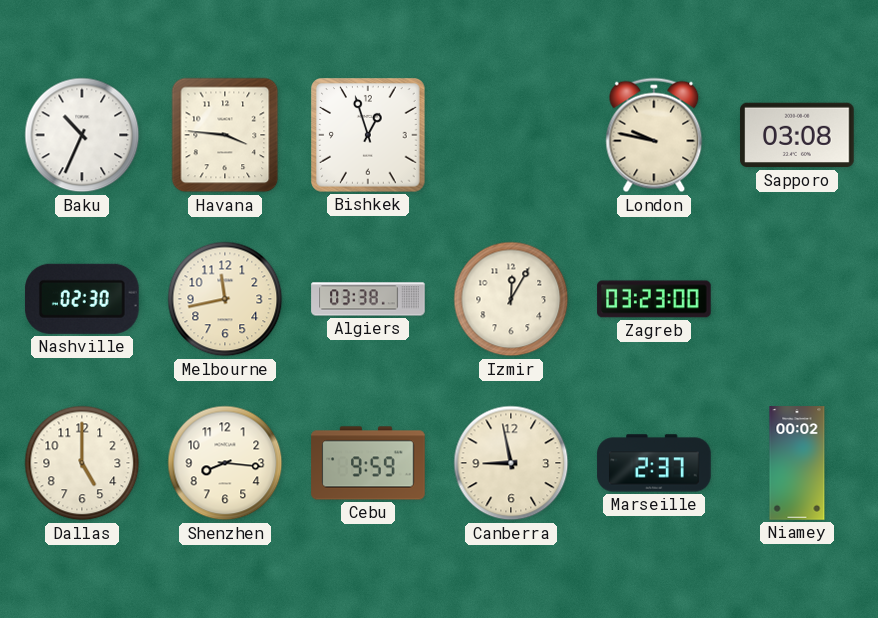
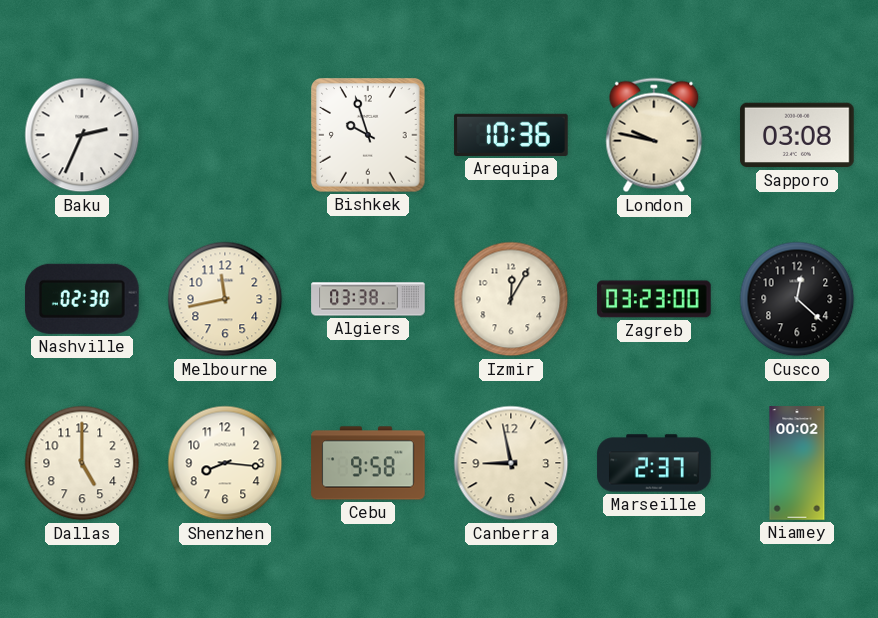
Baku: 10:34 -> 2:34 (82, 135)
Havana: 3:46 -> none (225, 135)
Bishkek: 12:57 -> 9:57 (368, 135)
Arequipa: none -> 10:36 (511, 135)
Cusco: none -> 12:22 (797, 299)
Cebu: 9:59 -> 9:58 (368, 463)
